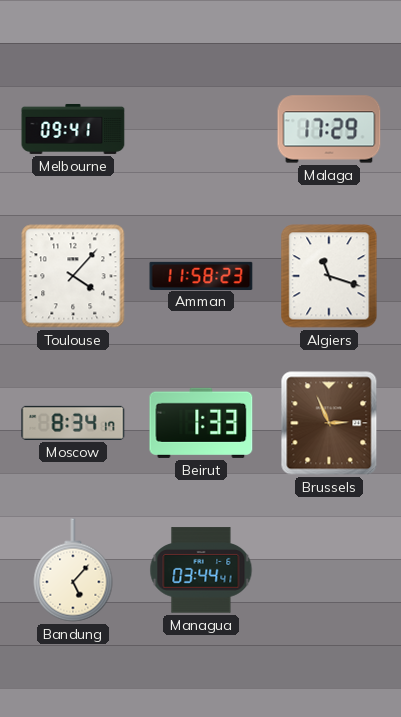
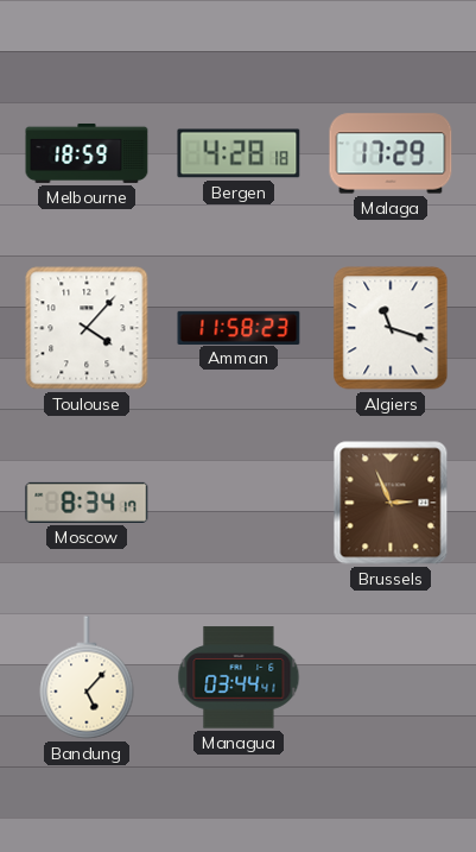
Melbourne: 09:41 -> 18:59 (87, 153)
Bergen: none -> 4:28 (239, 153)
Beirut: 1:33 -> none (201, 423)
